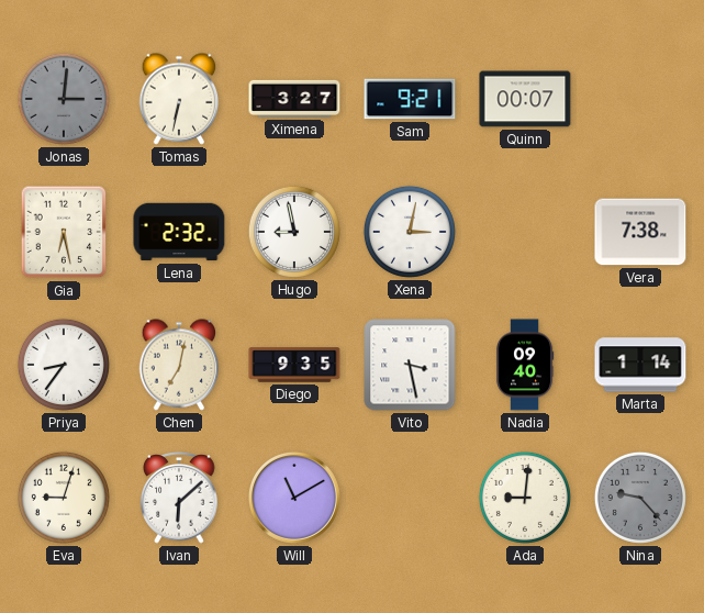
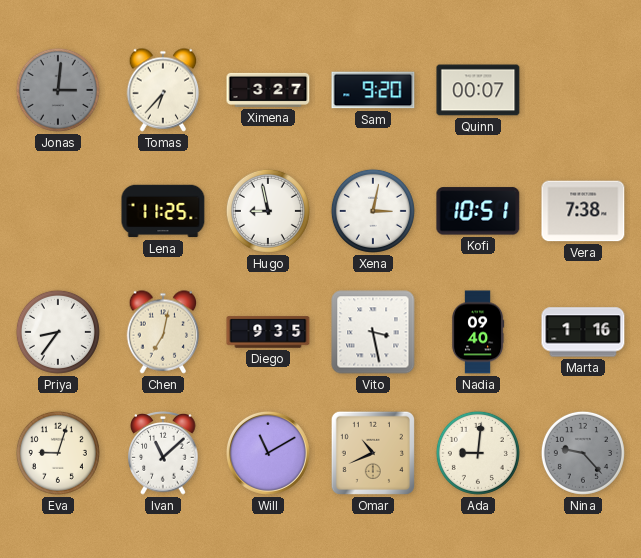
Tomas: 6:32 -> 6:37 (163, 90)
Sam: 9:21 -> 9:20 (373, 90)
Gia: 6:28 -> none (64, 232)
Lena: 2:32 -> 11:25 (163, 211)
Kofi: none -> 10:51 (478, 211)
Marta: 1:14 -> 1:16 (583, 332)
Ivan: 6:08 -> 11:08 (163, 453)
Omar: none -> 10:41 (373, 453)
